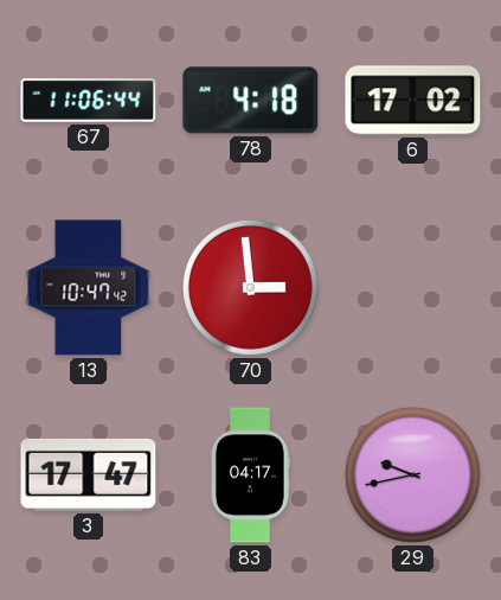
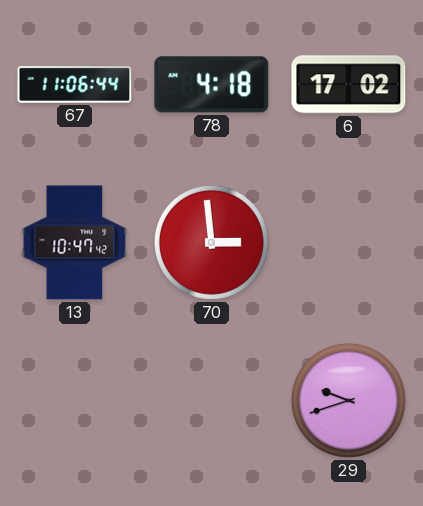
3: 17:47 -> none (89, 474)
83: 04:17 -> none (250, 475)
29: 9:43 -> 9:42 (348, 400)
